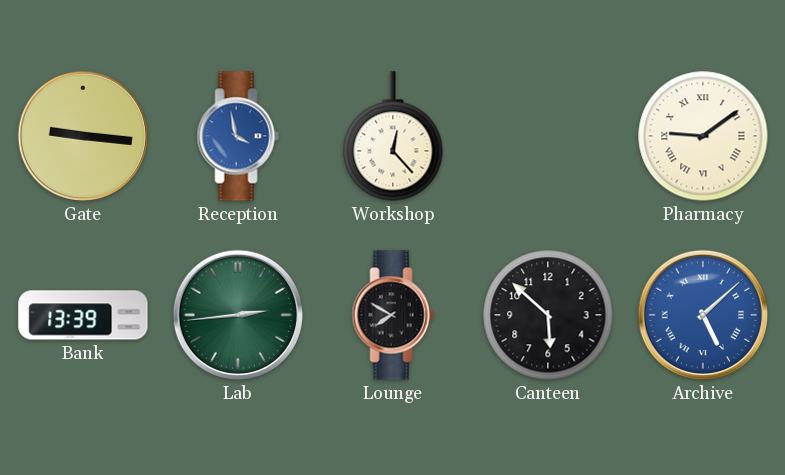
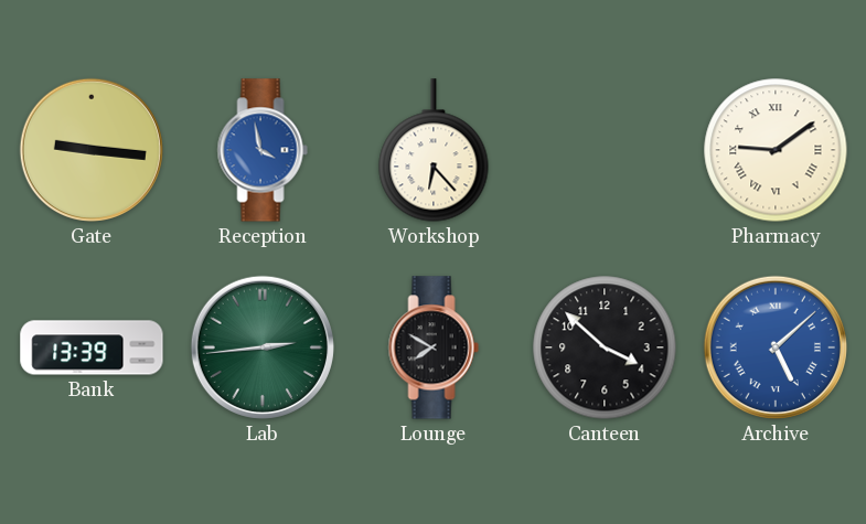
Workshop: 12:23 -> 6:23 (434, 150)
Canteen: 5:52 -> 3:52 (605, 347)
